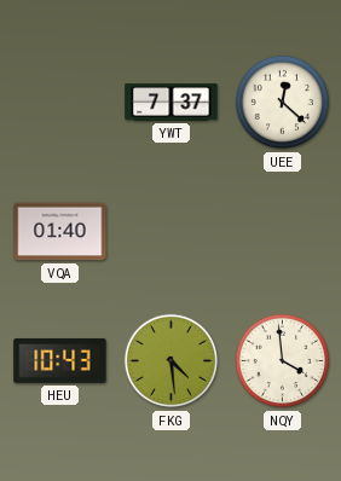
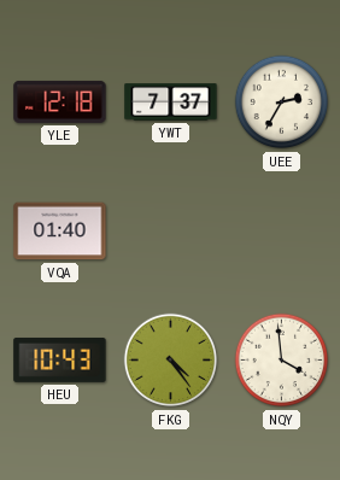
YLE: none -> 12:18 (60, 101)
UEE: 12:22 -> 2:35 (282, 103)
FKG: 4:29 -> 4:24 (171, 361)
